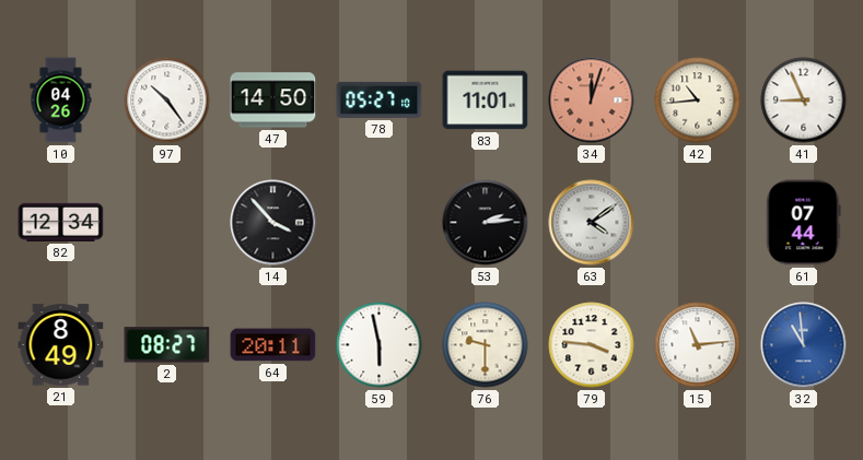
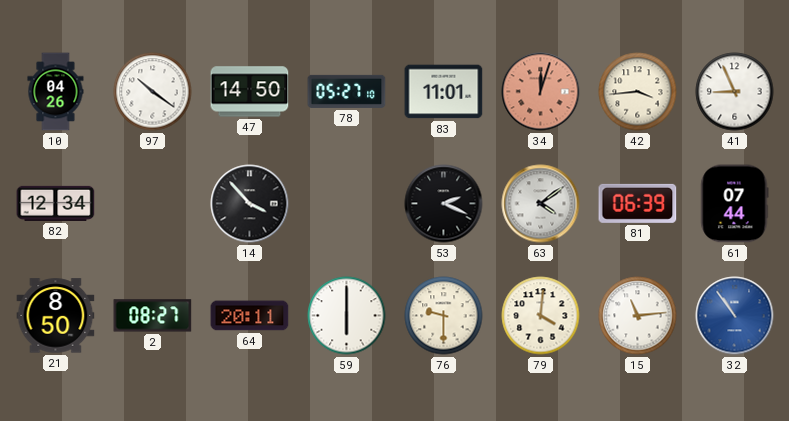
97: 10:24 -> 10:21 (153, 92)
42: 10:44 -> 3:44 (638, 92)
53: 2:14 -> 2:19 (444, 204)
81: none -> 06:39 (638, 203)
21: 8:49 -> 8:50 (56, 316)
59: 5:58 -> 6:00 (347, 316)
79: 3:46 -> 4:01 (541, 316)
32: 10:59 -> 10:54 (735, 316)
